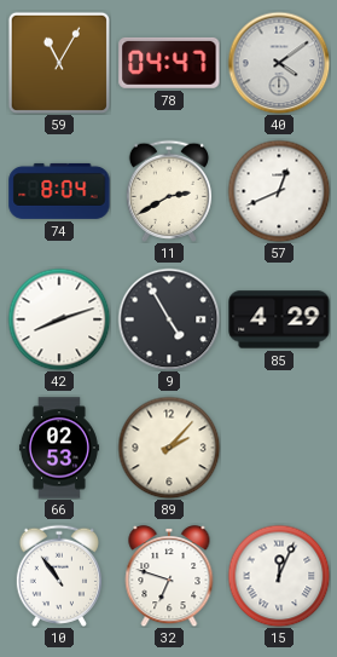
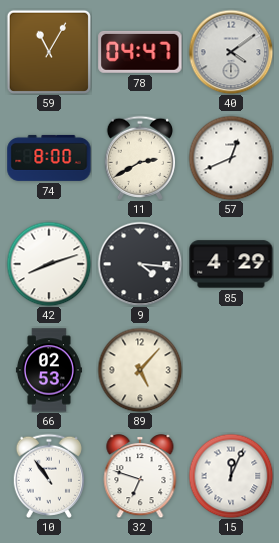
74: 8:04 -> 8:00 (49, 158)
9: 4:55 -> 4:16 (140, 264)
89: 2:07 -> 5:07 (140, 370)
